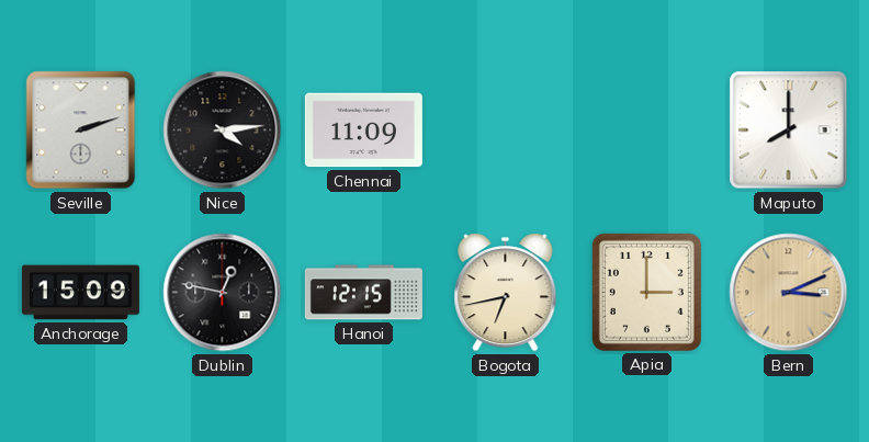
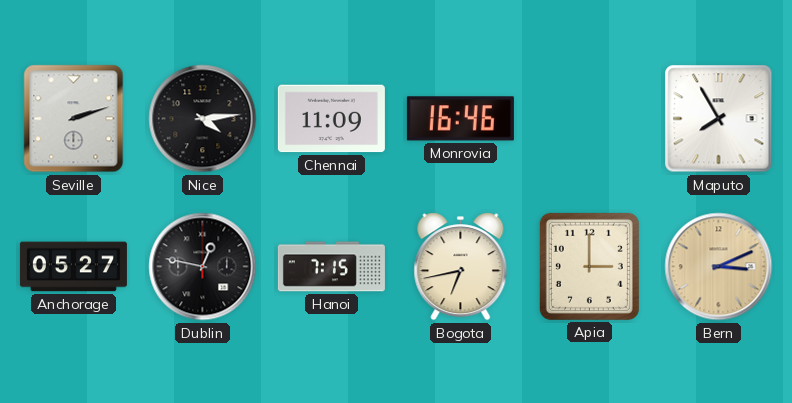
Monrovia: none -> 16:46 (460, 119)
Maputo: 8:00 -> 7:55 (719, 119)
Anchorage: 15:09 -> 05:27 (73, 267)
Hanoi: 12:15 -> 7:15 (331, 267)
